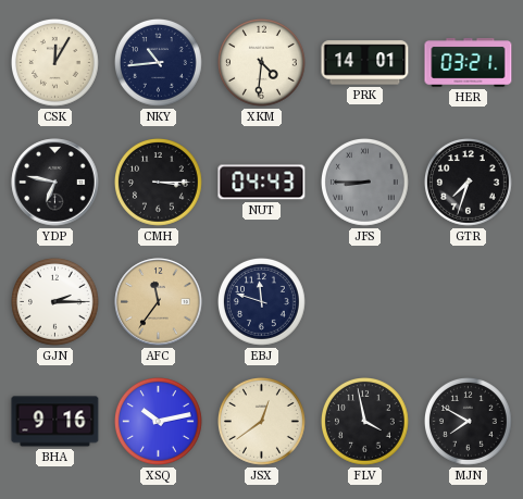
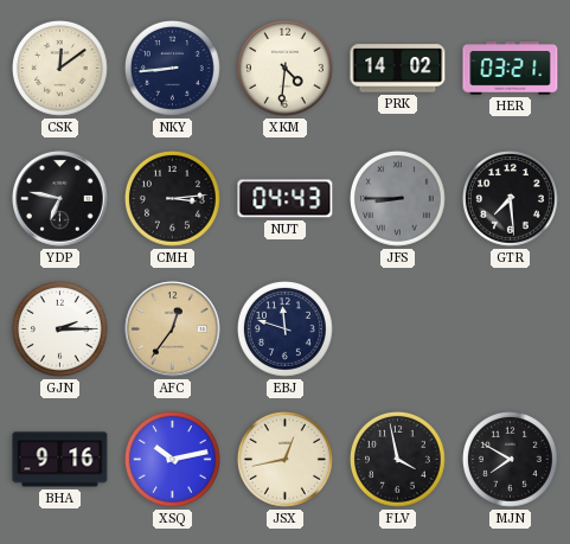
CSK: 12:05 -> 12:09 (60, 69)
NKY: 10:44 -> 8:44 (173, 69)
PRK: 14:01 -> 14:02 (398, 69)
CMH: 3:15 -> 3:14 (173, 199)
GTR: 7:33 -> 7:29 (511, 199)
AFC: 11:36 -> 12:36 (173, 329)
JSX: 12:39 -> 12:43 (286, 460)
